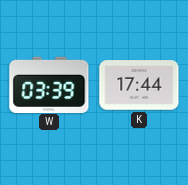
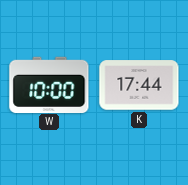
W: 03:39 -> 10:00 (49, 84)
